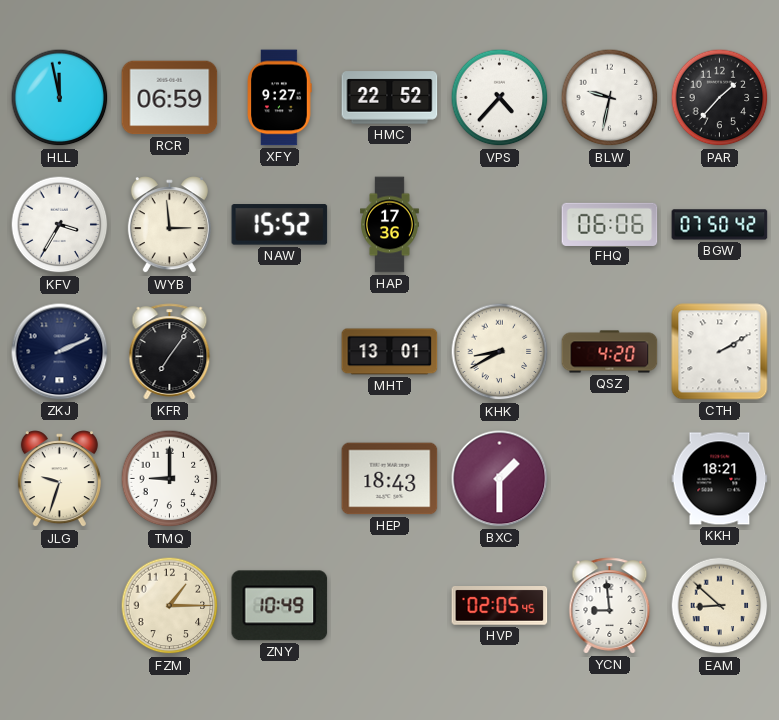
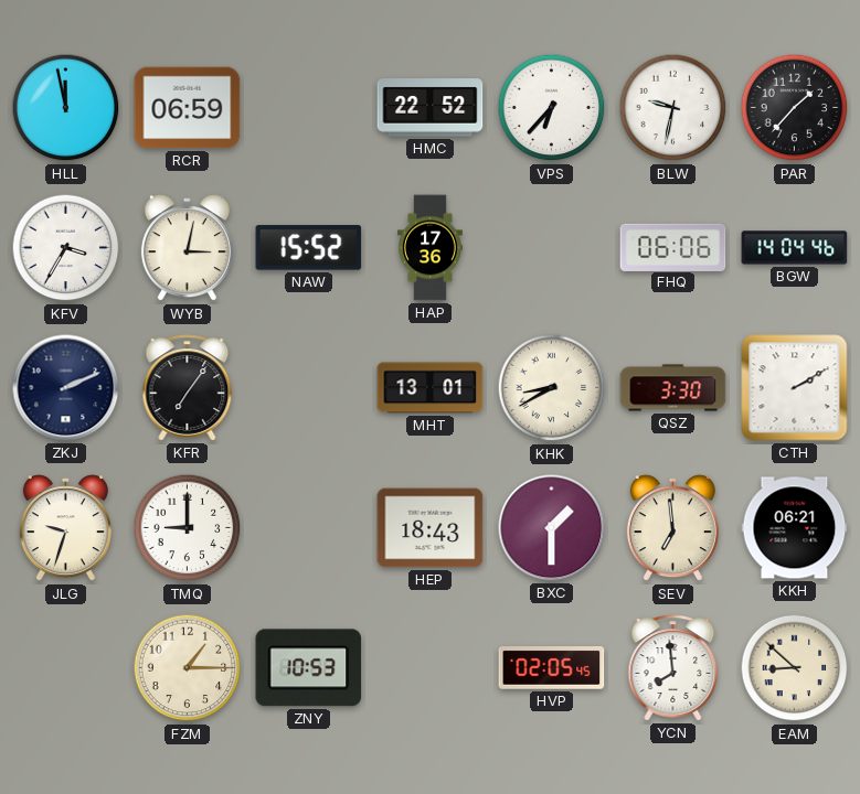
XFY: 9:27 -> none (279, 98)
VPS: 4:37 -> 6:37 (552, 108)
WYB: 2:59 -> 3:02 (187, 248)
BGW: 07:50 -> 14:04 (795, 248)
QSZ: 4:20 -> 3:30 (673, 388)
SEV: none -> 6:59 (672, 528)
KKH: 18:21 -> 06:21 (795, 528)
ZNY: 10:49 -> 10:53 (309, 668)
YCN: 8:59 -> 7:59 (673, 668)
